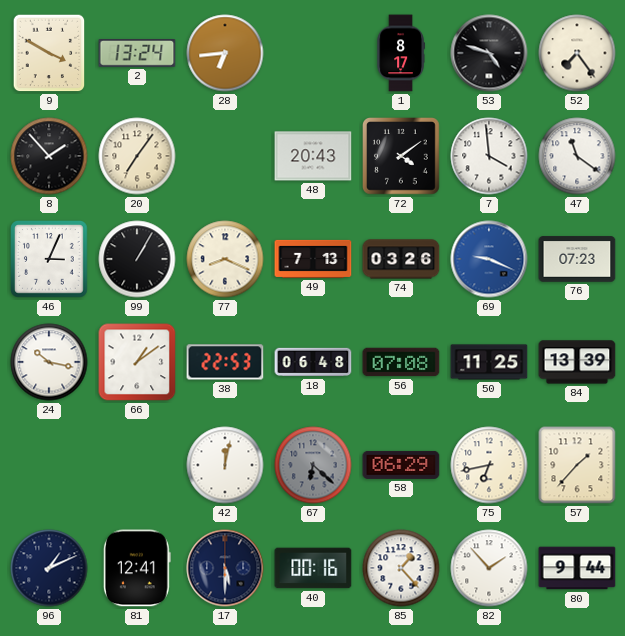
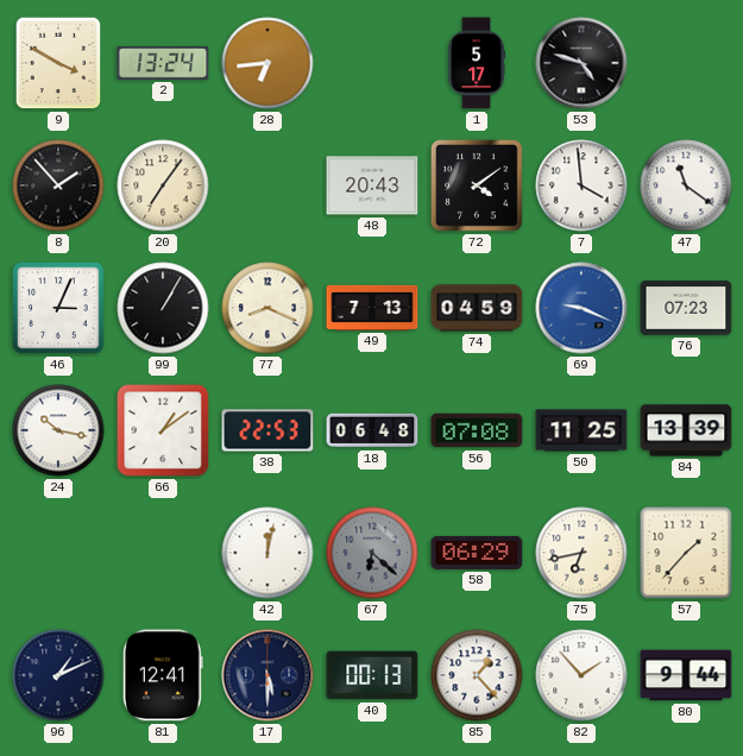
1: 8:17 -> 5:17 (477, 63)
52: 7:24 -> none (577, 53)
74: 03:26 -> 04:59 (477, 308)
40: 00:16 -> 00:13 (372, 675)
